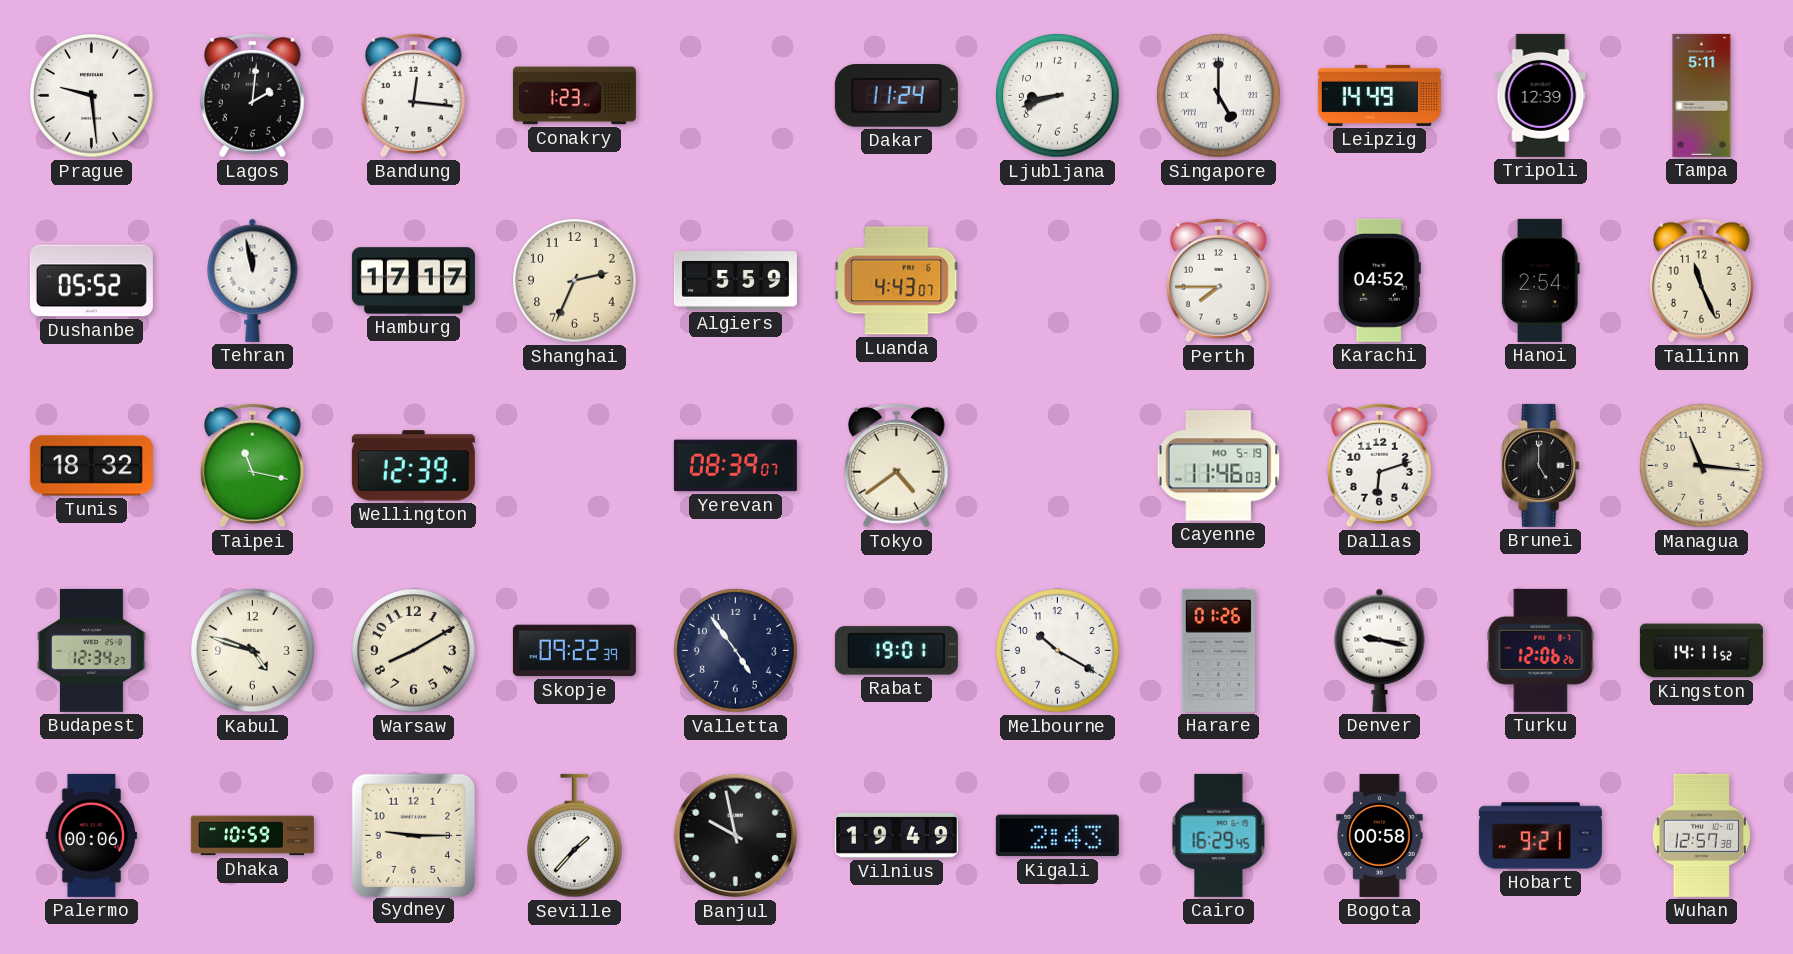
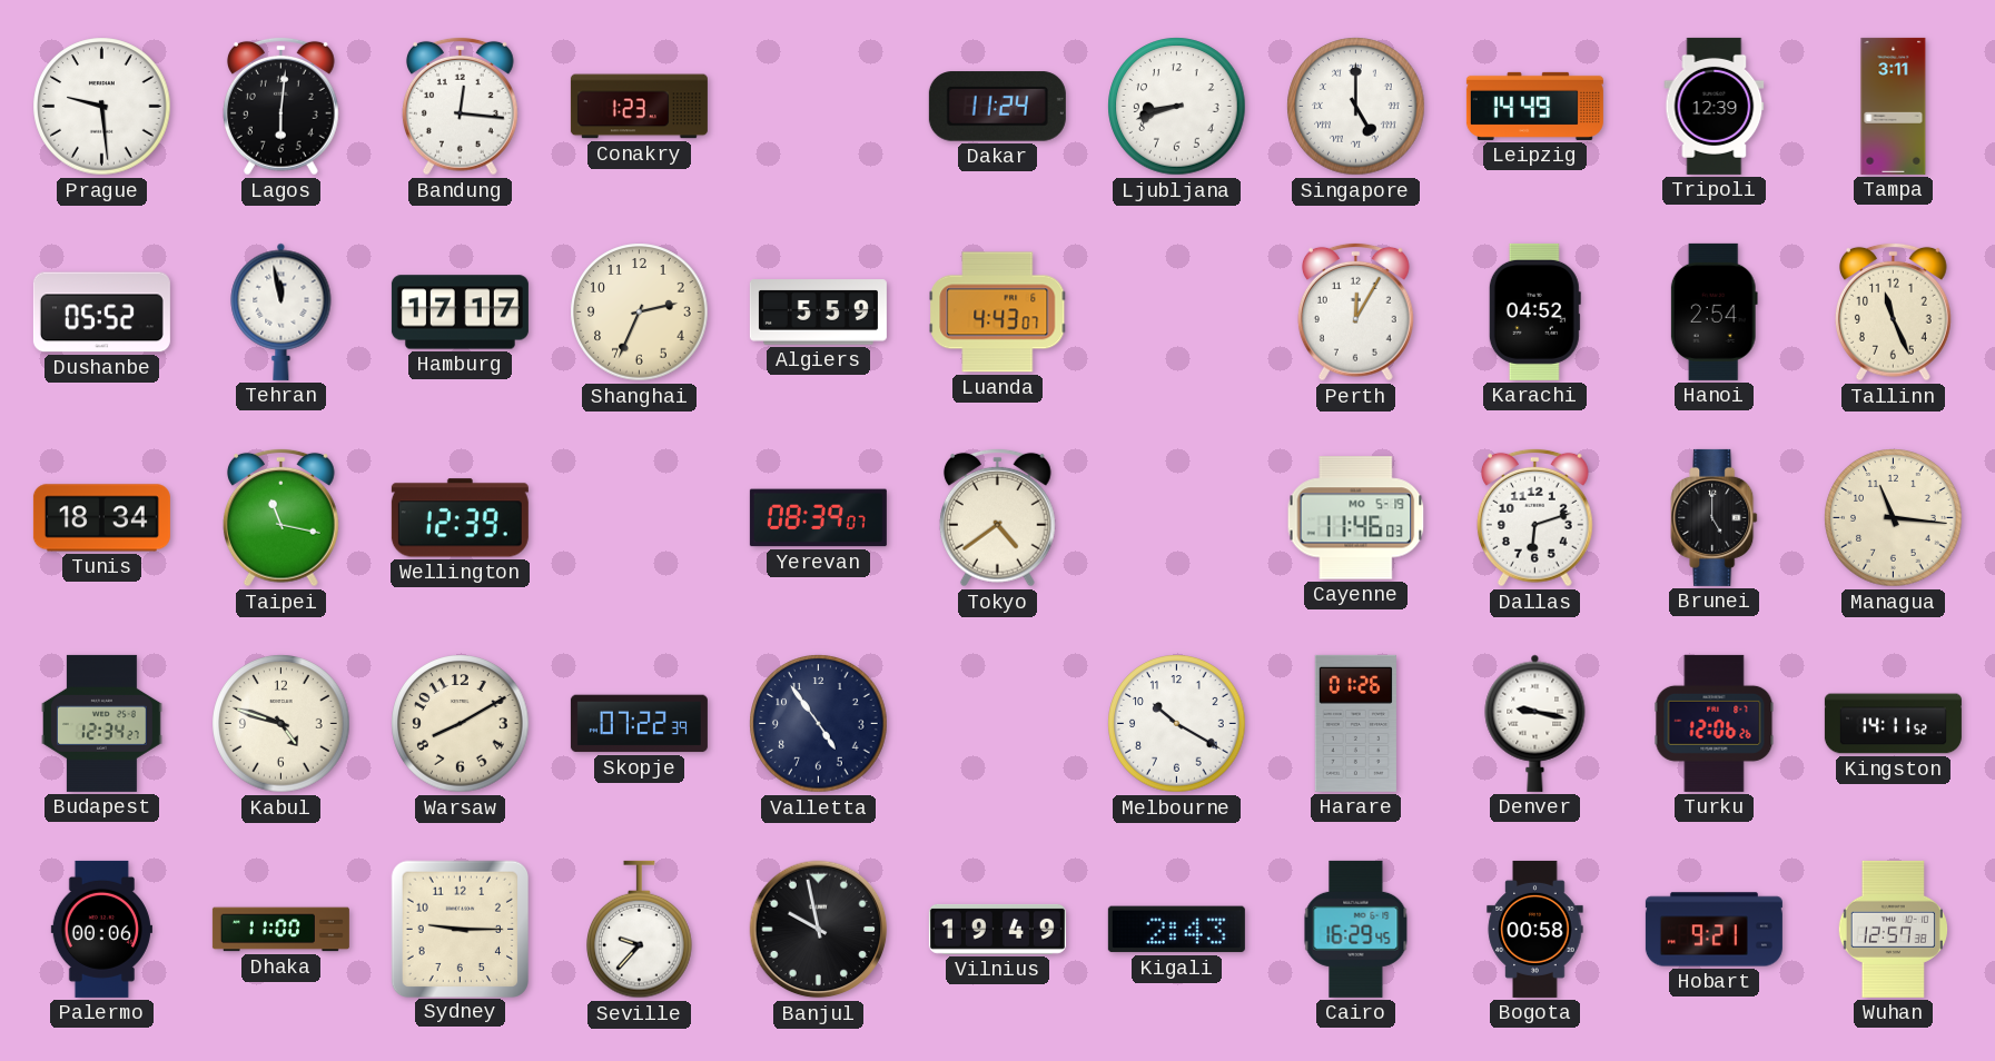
Lagos: 2:01 -> 6:01 (280, 106)
Tampa: 5:11 -> 3:11 (1894, 106)
Perth: 7:45 -> 12:05 (1355, 311)
Tunis: 18:32 -> 18:34 (101, 518)
Skopje: 09:22 -> 07:22 (639, 724)
Rabat: 19:01 -> none (896, 651)
Dhaka: 10:59 -> 11:00 (280, 930)
Seville: 1:37 -> 9:37 (640, 930)
